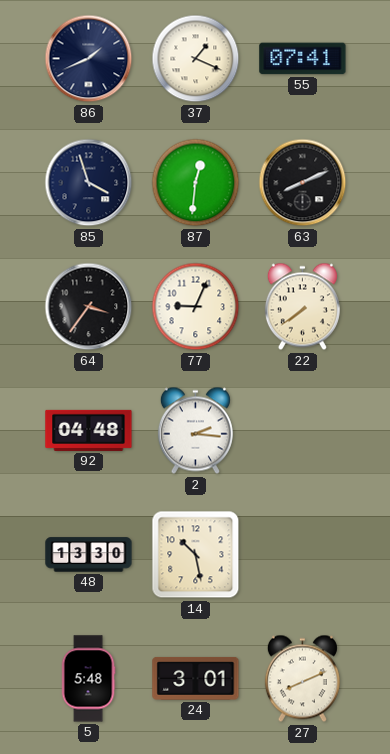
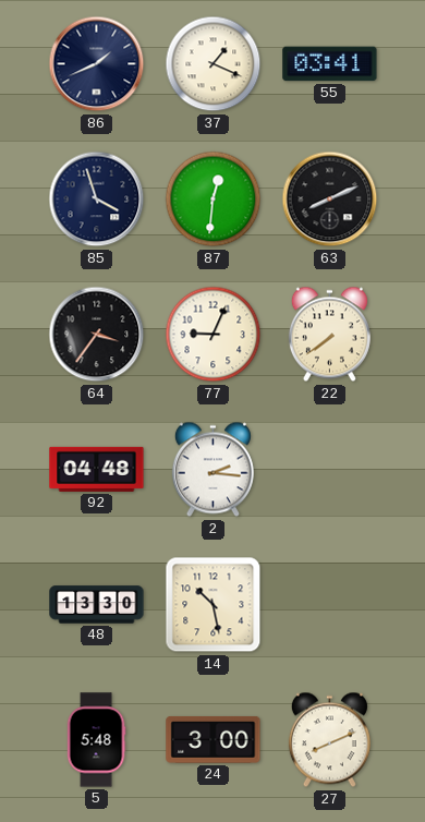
55: 07:41 -> 03:41 (330, 64)
24: 3:01 -> 3:00 (214, 740)
